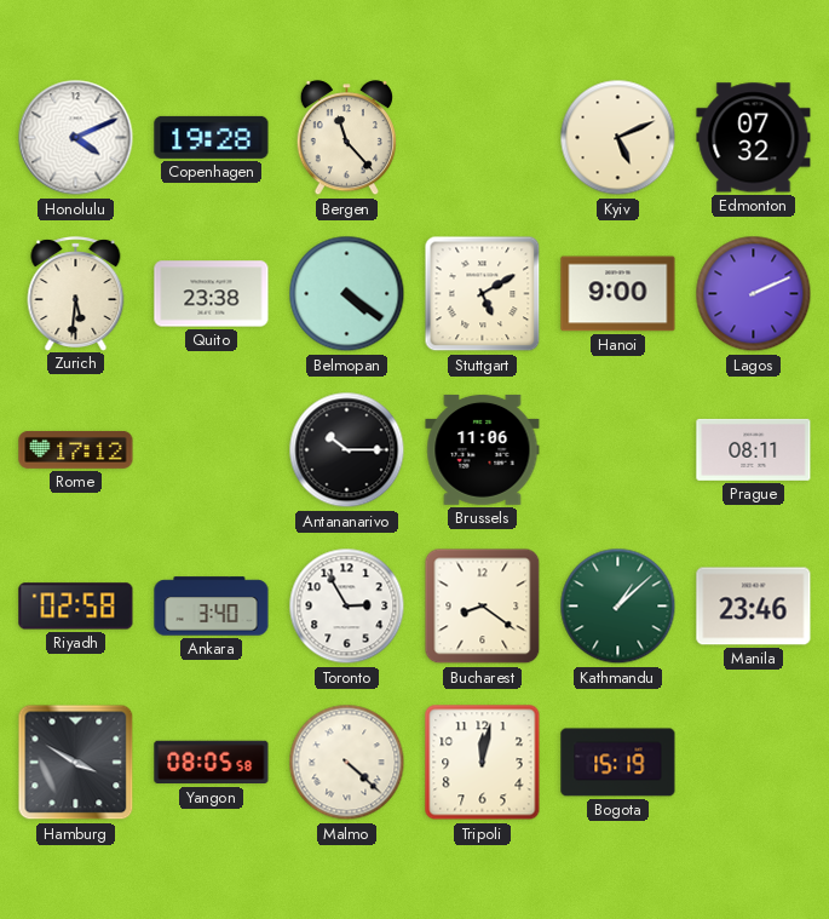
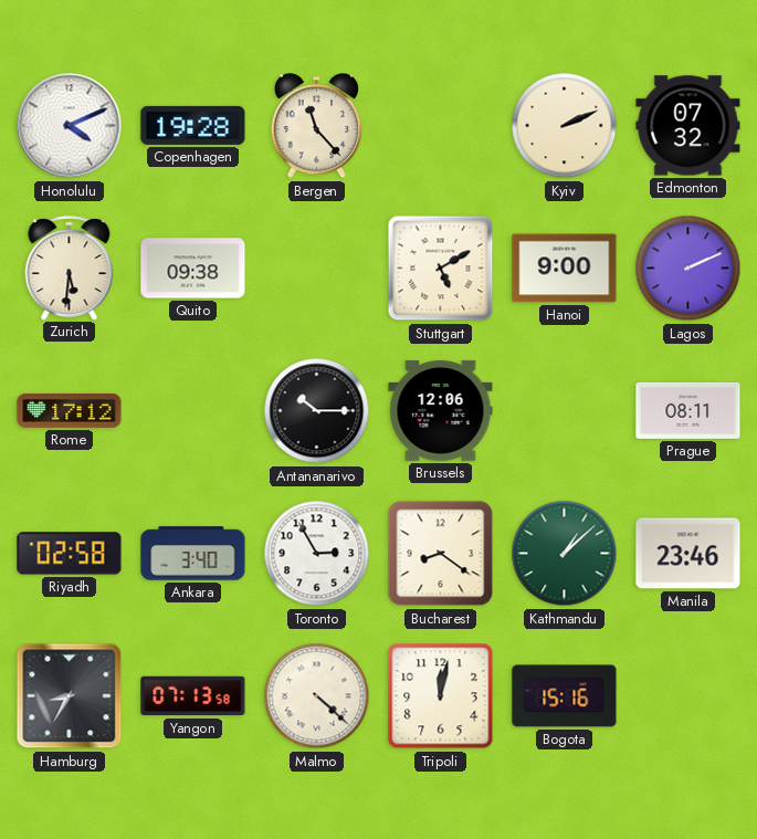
Kyiv: 5:11 -> 2:11 (565, 126)
Quito: 23:38 -> 09:38 (193, 269)
Belmopan: 4:21 -> none (347, 294)
Brussels: 11:06 -> 12:06 (441, 411)
Hamburg: 3:50 -> 8:35 (70, 696)
Yangon: 08:05 -> 07:13 (193, 696)
Bogota: 15:19 -> 15:16 (565, 696)
